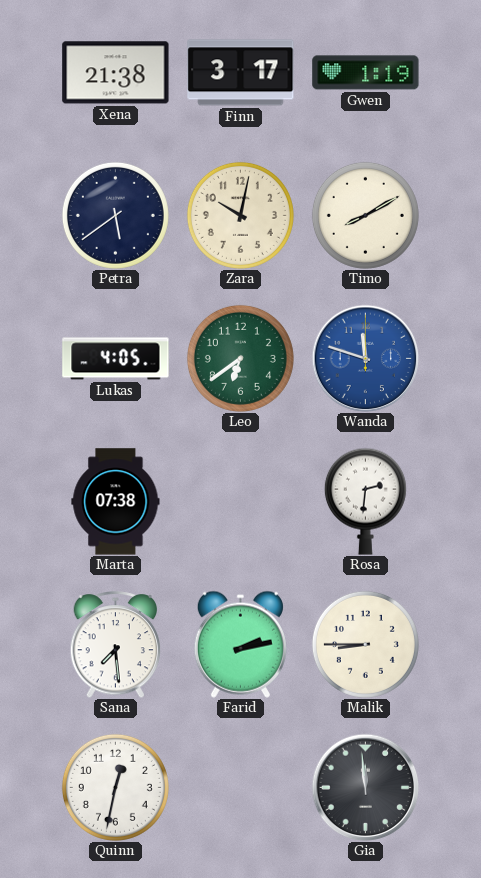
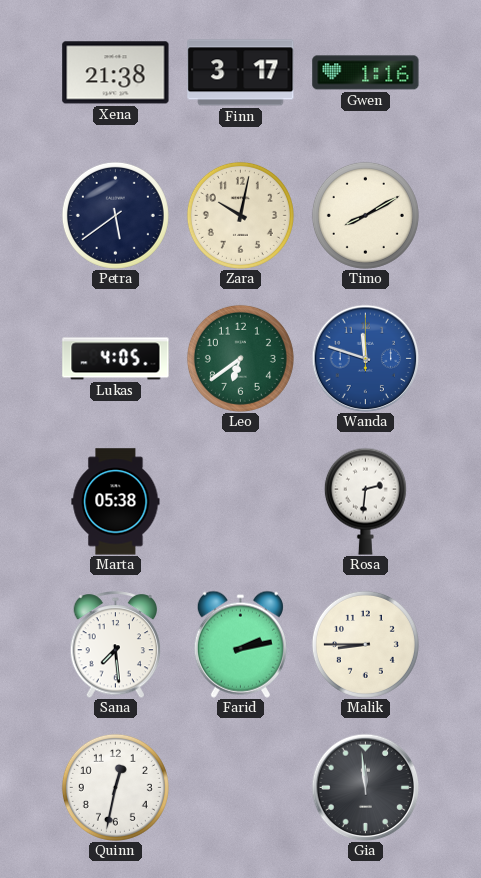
Gwen: 1:19 -> 1:16 (366, 73)
Marta: 07:38 -> 05:38 (116, 502)
